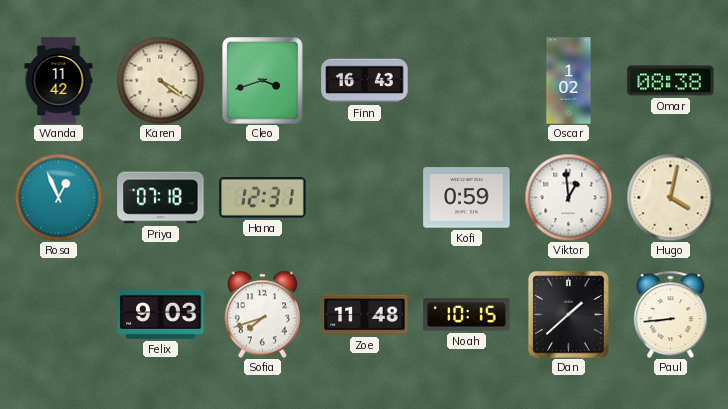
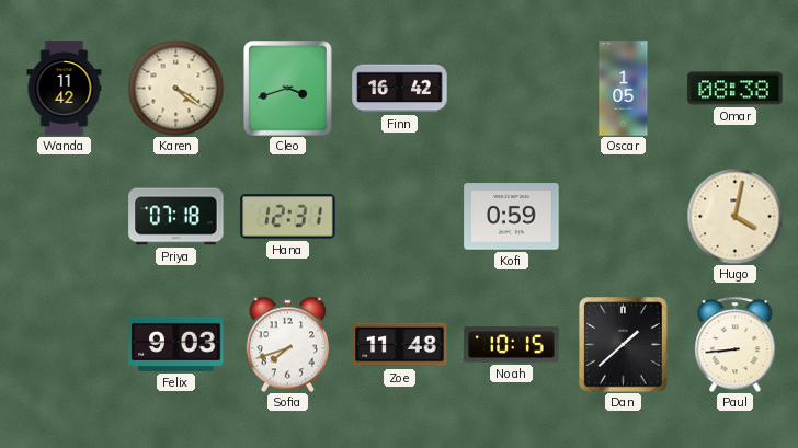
Finn: 16:43 -> 16:42 (400, 89)
Oscar: 1:02 -> 1:05 (624, 89)
Rosa: 12:56 -> none (58, 197)
Viktor: 12:59 -> none (568, 197)
